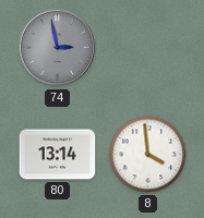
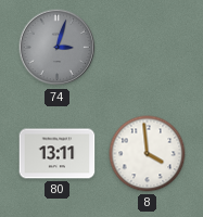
74: 2:58 -> 3:03 (58, 48)
80: 13:14 -> 13:11 (58, 154)
